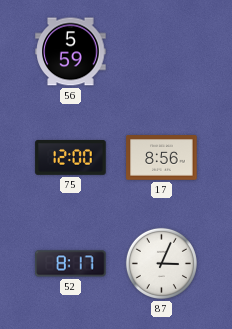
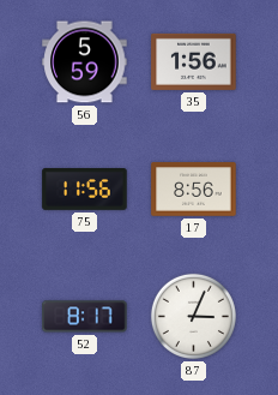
35: none -> 1:56 (194, 61)
75: 12:00 -> 11:56 (85, 190)
